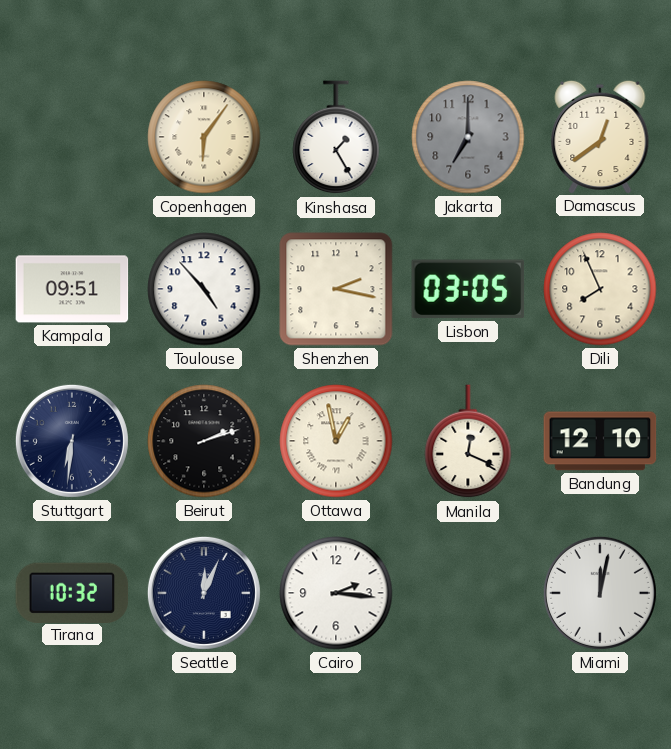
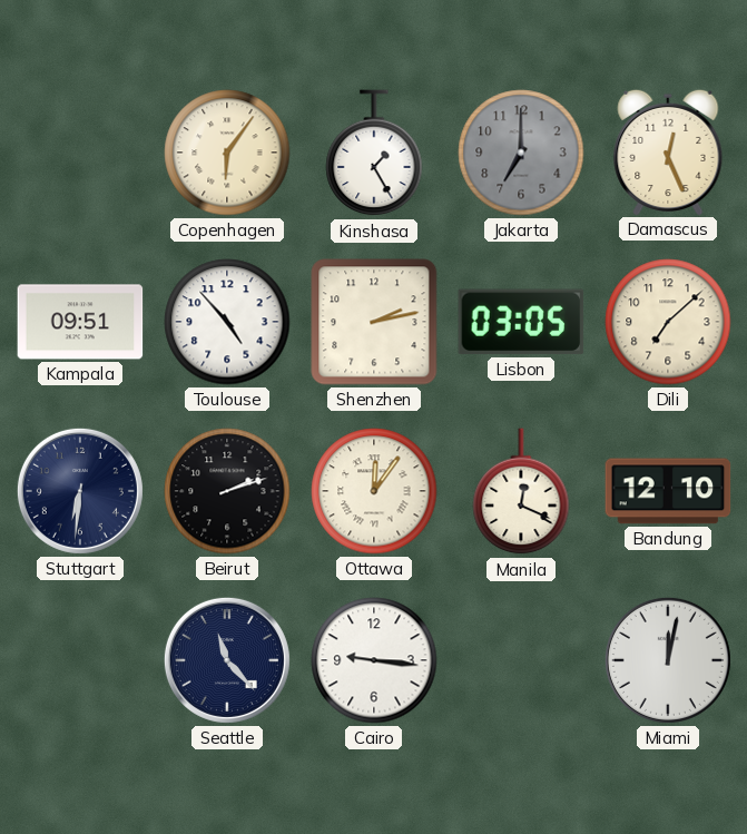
Damascus: 12:39 -> 12:26 (668, 151)
Shenzhen: 2:17 -> 2:13 (374, 322)
Dili: 7:56 -> 7:08 (668, 322)
Ottawa: 12:58 -> 12:06 (374, 491)
Tirana: 10:32 -> none (72, 592)
Seattle: 12:04 -> 11:23 (227, 660)
Cairo: 2:16 -> 9:16 (374, 660)
